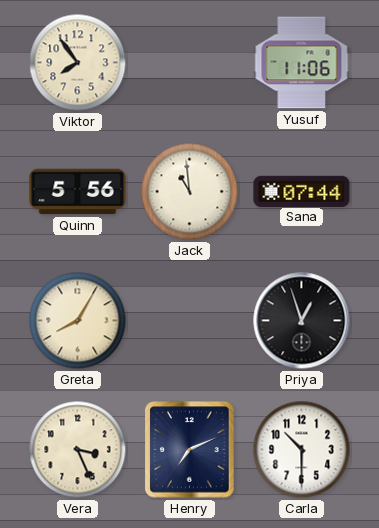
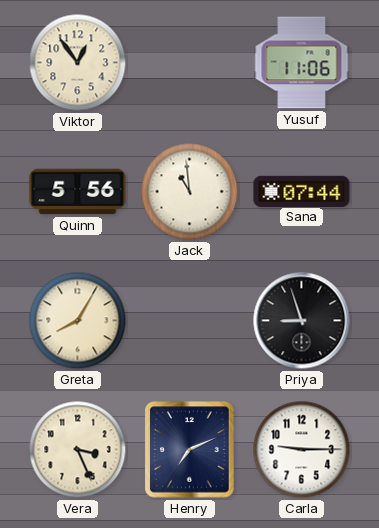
Viktor: 7:54 -> 12:54 (78, 63)
Priya: 12:57 -> 8:57 (302, 321)
Carla: 10:30 -> 9:15 (302, 450)
